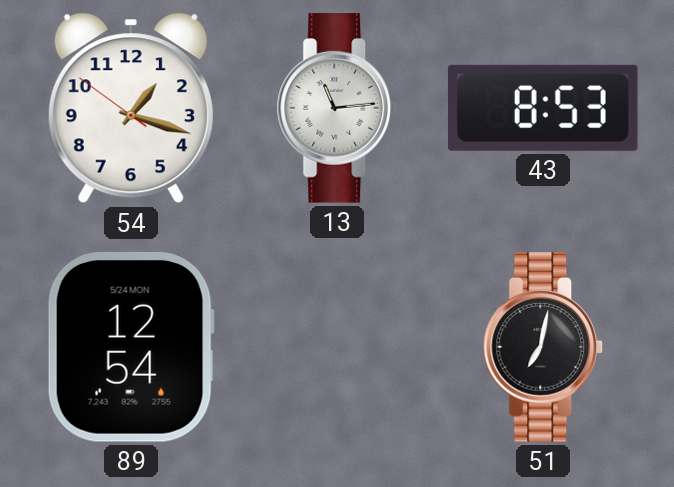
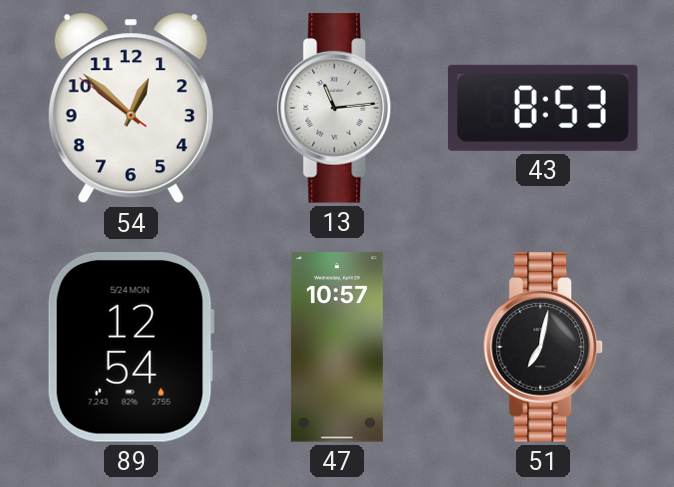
54: 1:17 -> 12:51 (131, 108)
47: none -> 10:57 (337, 347)
